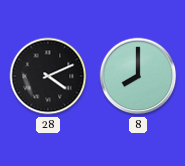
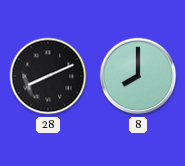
28: 4:11 -> 8:11 (48, 76)
